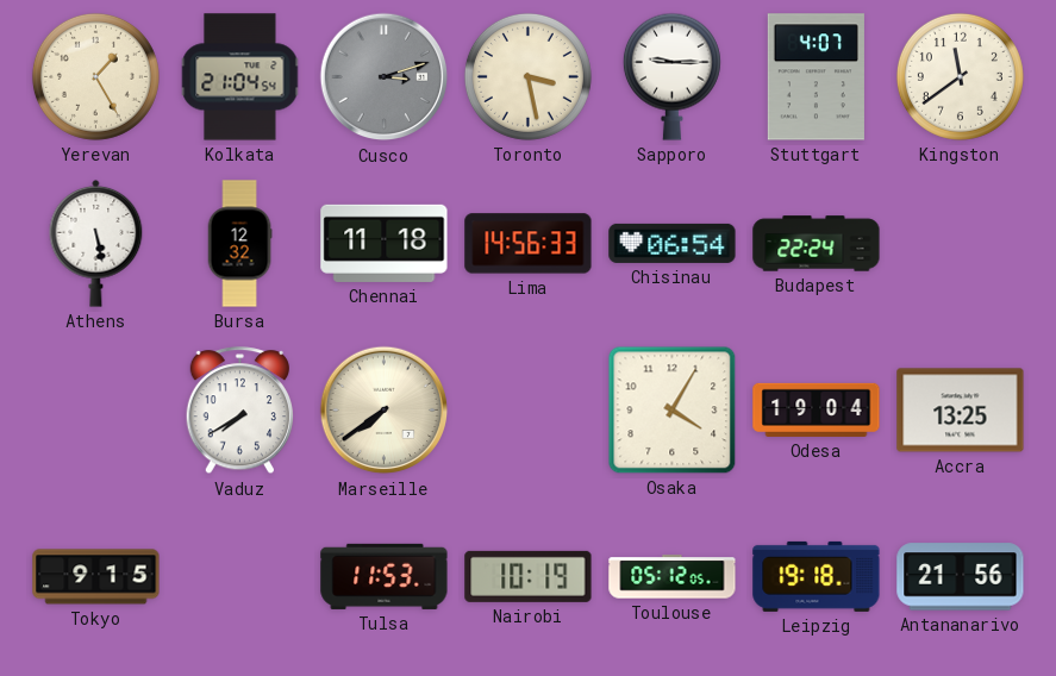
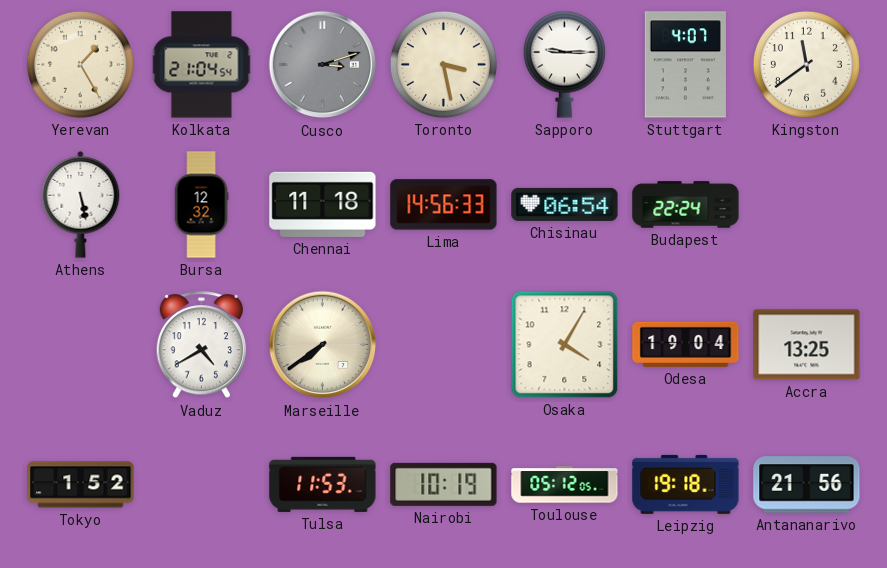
Vaduz: 7:40 -> 4:40 (201, 345)
Tokyo: 9:15 -> 1:52 (81, 485)
